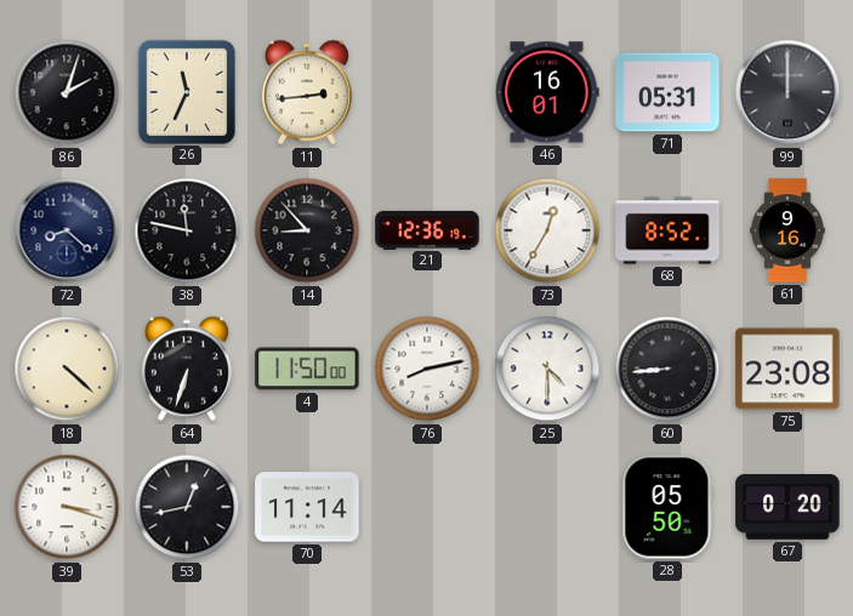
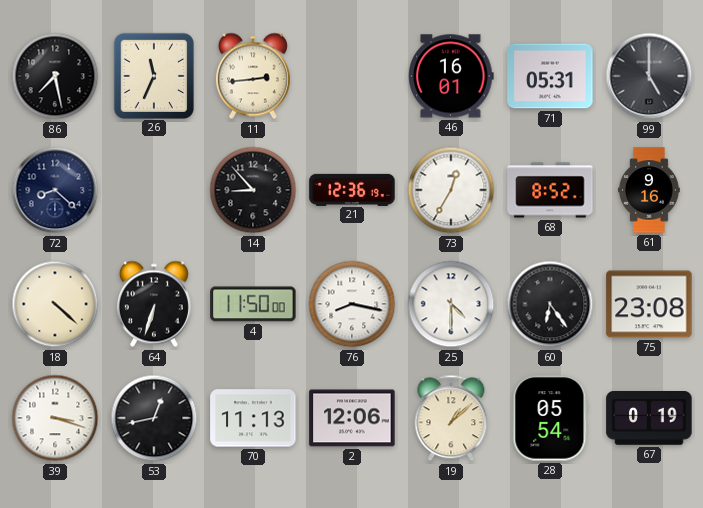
86: 2:03 -> 7:28 (55, 76)
99: 12:00 -> 5:00 (649, 76)
38: 11:47 -> none (187, 230)
76: 8:13 -> 8:17 (352, 304)
60: 8:44 -> 6:24 (550, 304)
70: 11:14 -> 11:13 (253, 418)
2: none -> 12:06 (352, 418)
19: none -> 1:08 (451, 418)
28: 05:50 -> 05:54 (550, 418)
67: 0:20 -> 0:19 (649, 419)
